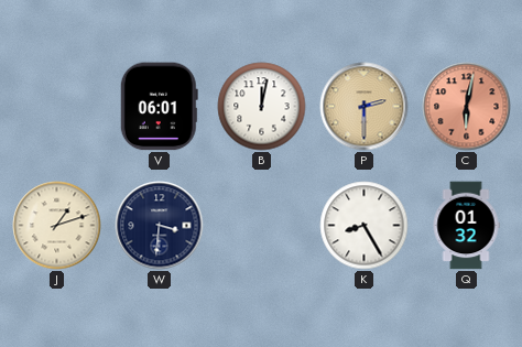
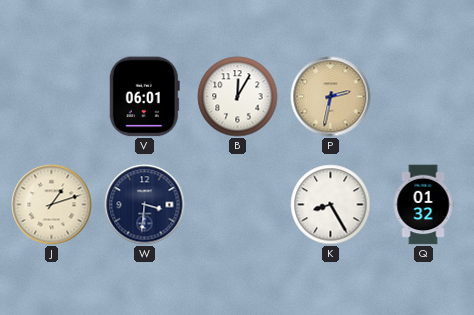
B: 12:02 -> 12:05 (238, 97)
P: 2:30 -> 2:32 (331, 97)
C: 6:02 -> none (467, 107)
